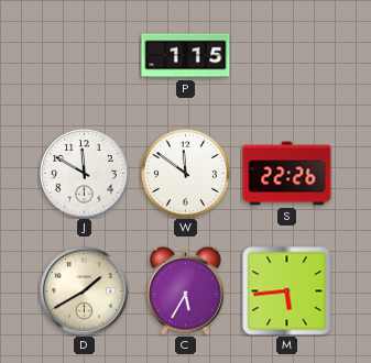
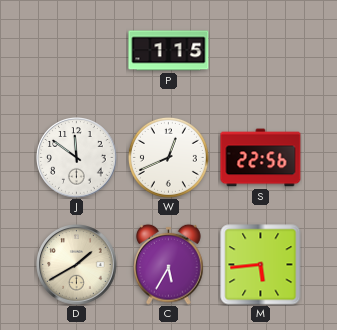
J: 11:50 -> 11:51 (77, 158)
W: 11:51 -> 12:41 (168, 157)
S: 22:26 -> 22:56 (261, 158)
